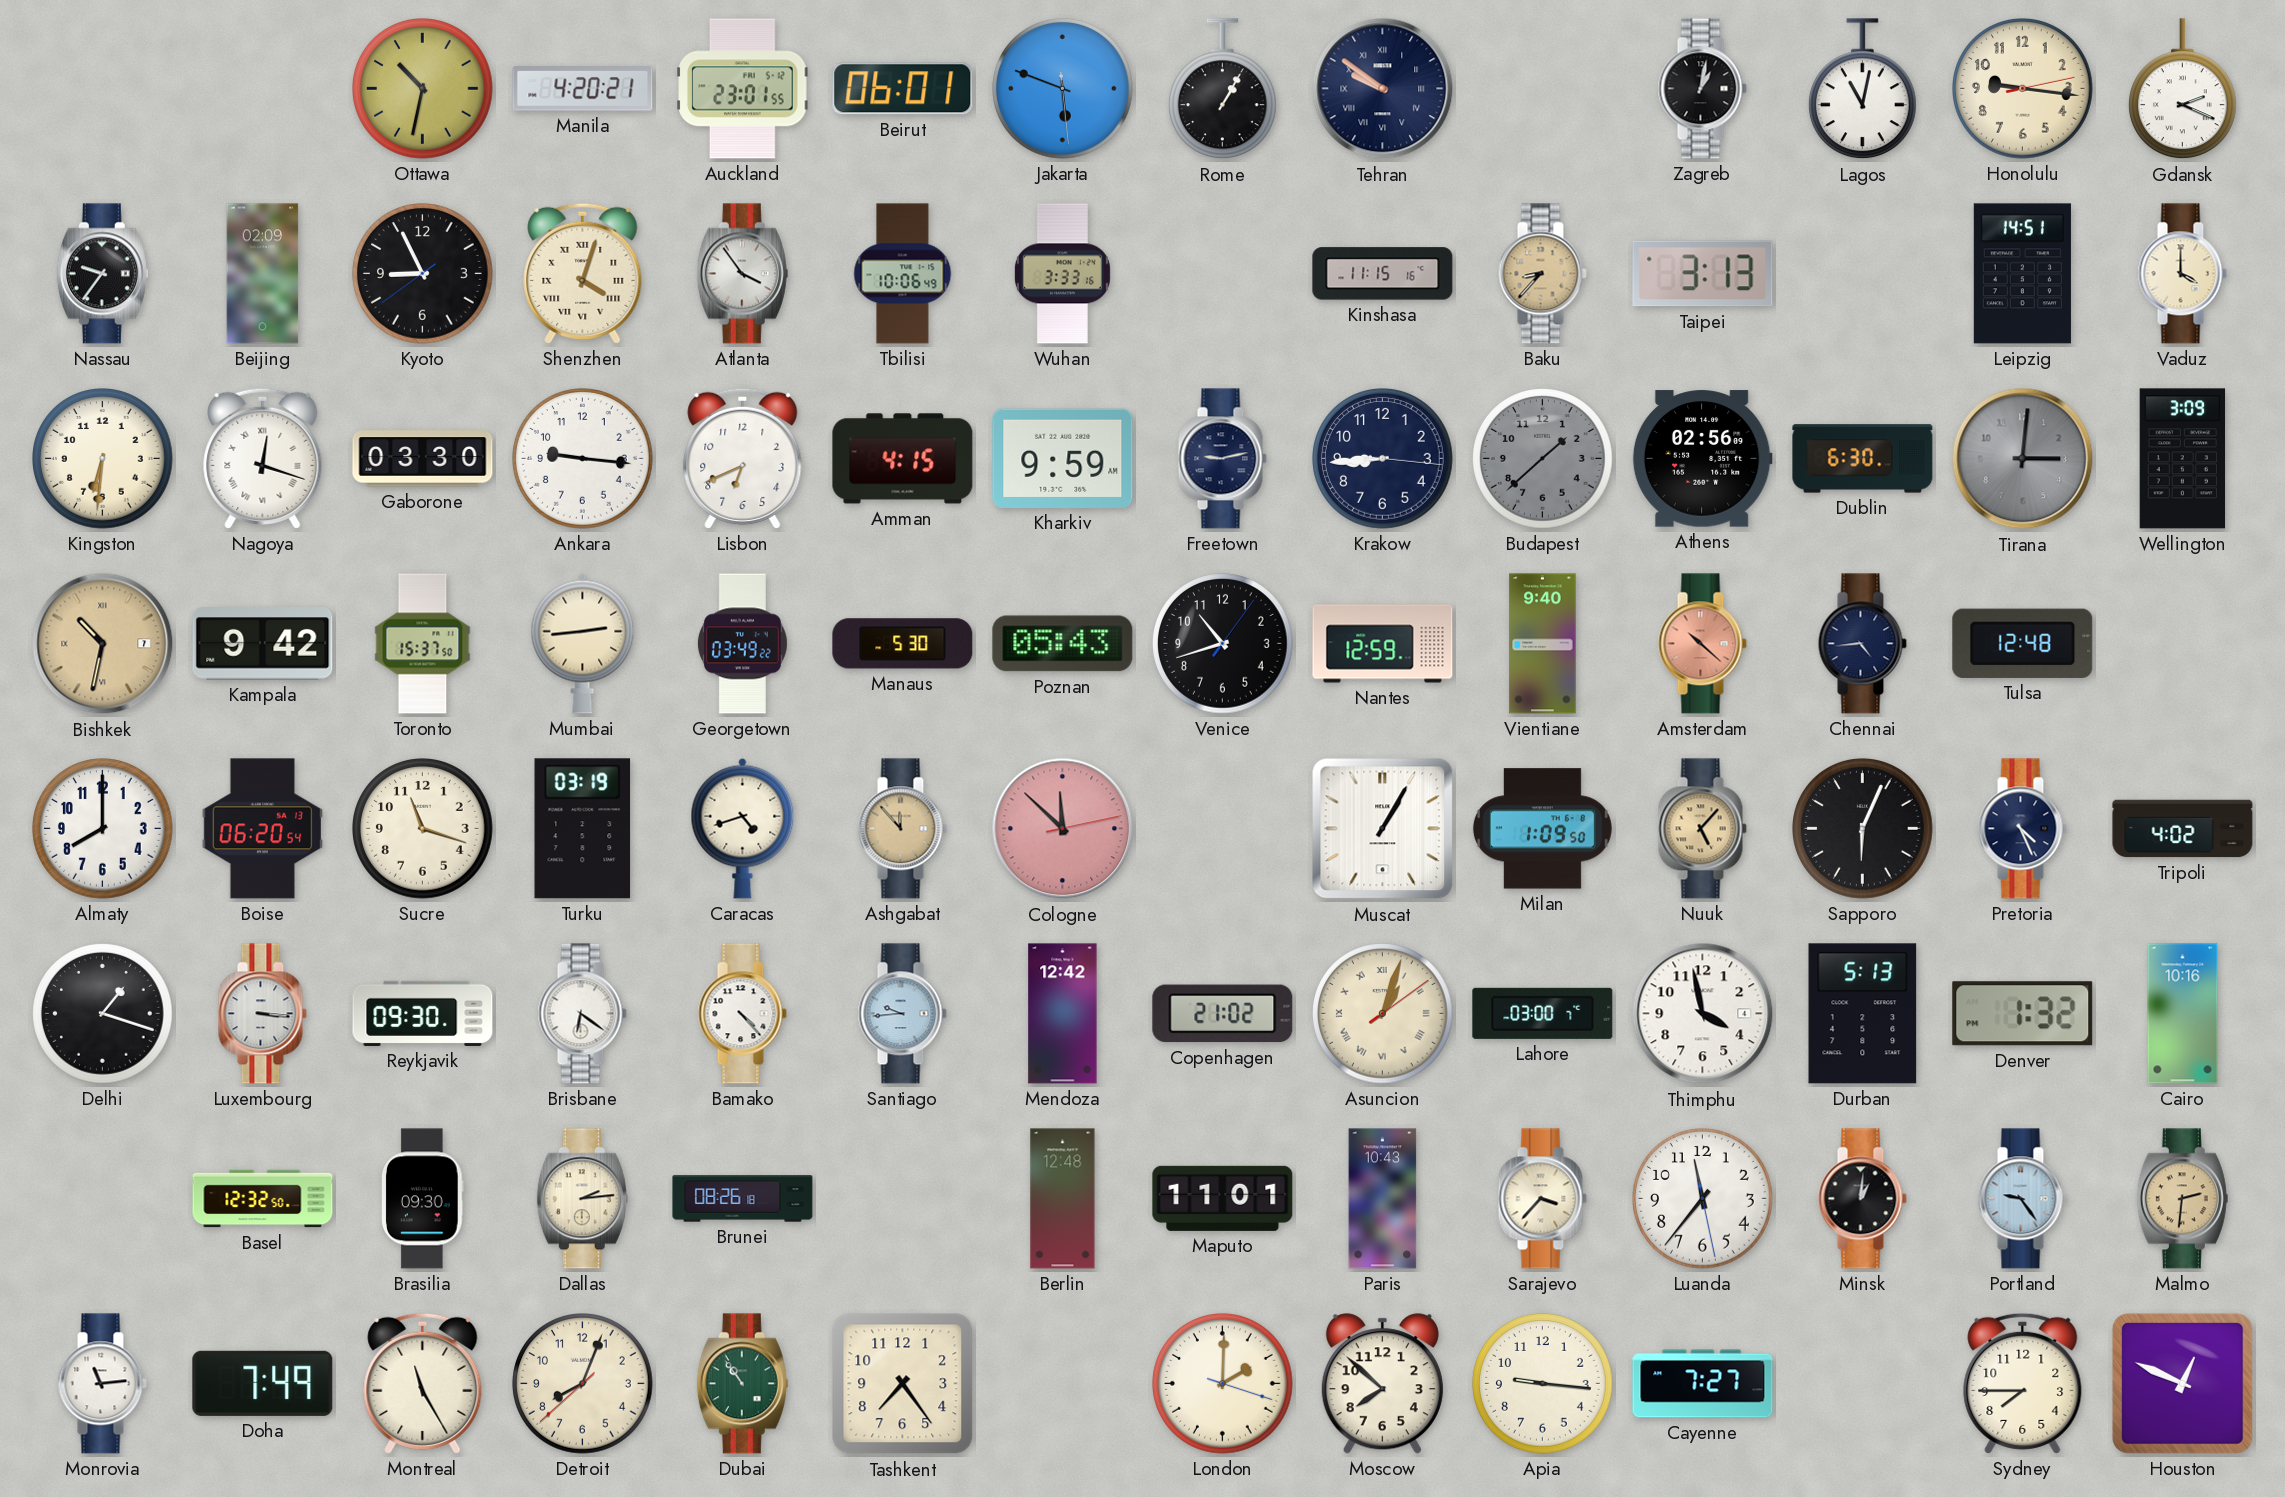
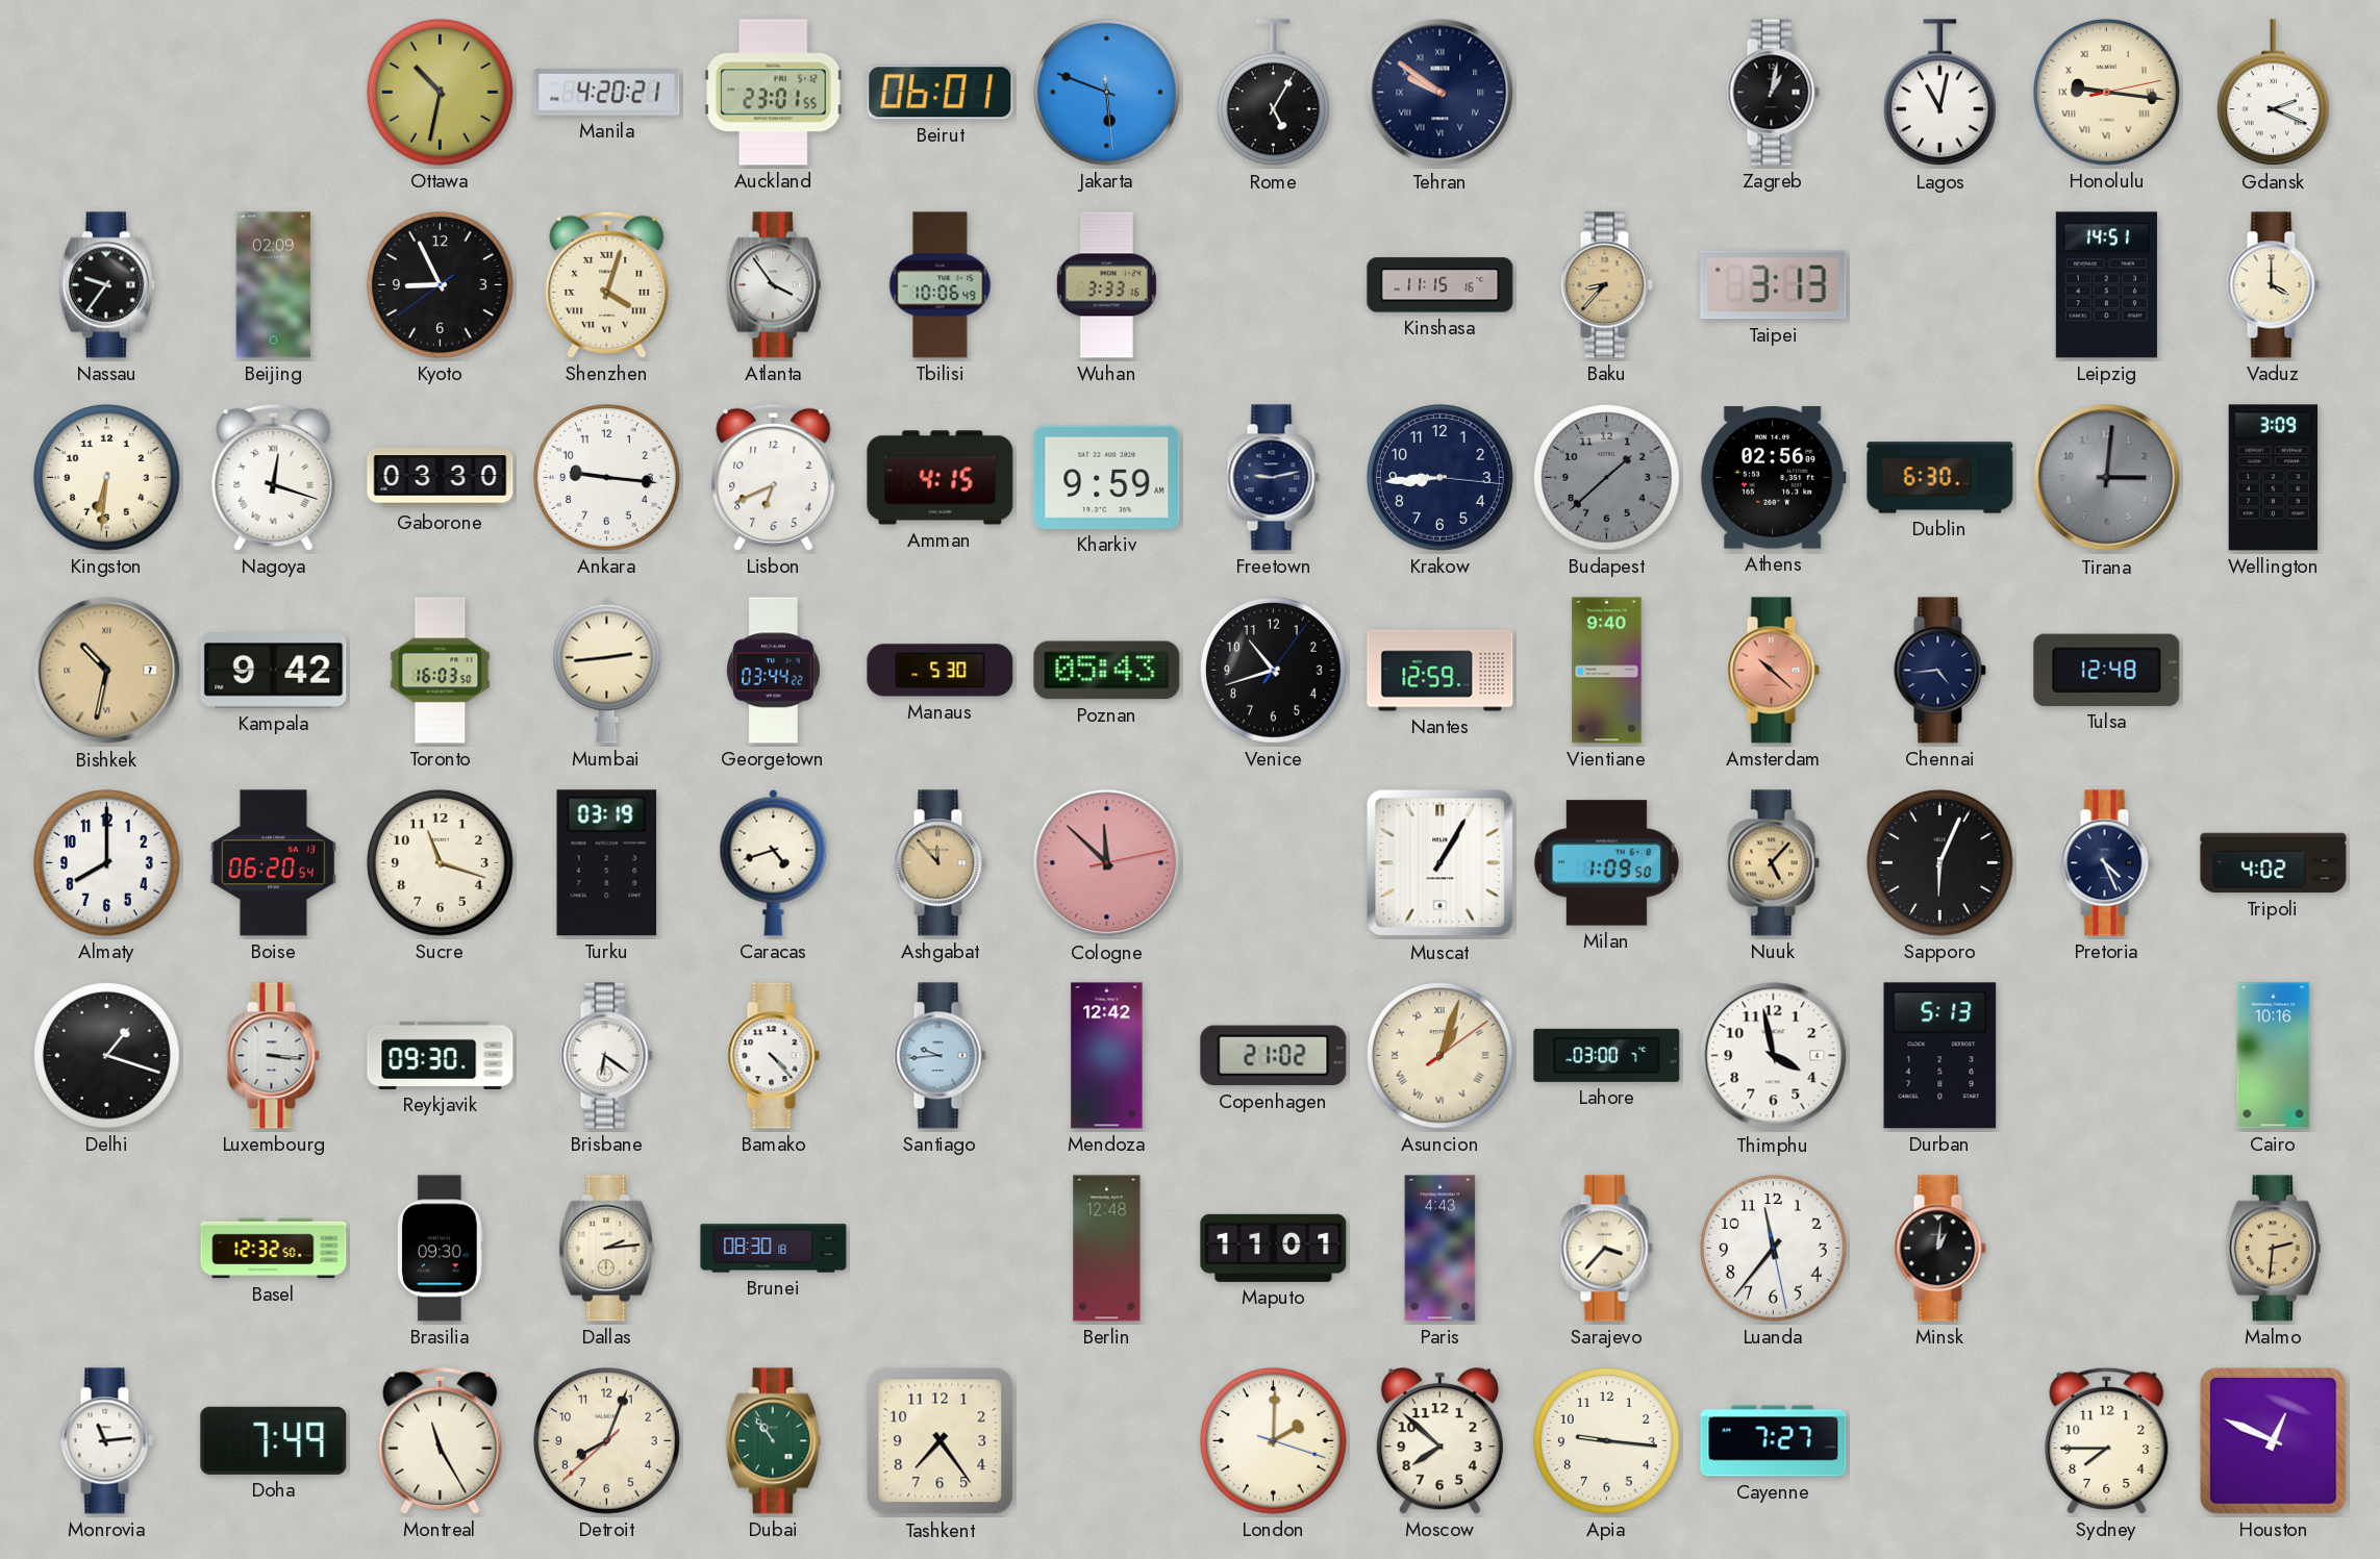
Rome: 1:05 -> 5:05 (1273, 93)
Honolulu numerals: Arabic -> Roman (2107, 93)
Toronto: 15:37 -> 16:03 (441, 671)
Georgetown: 03:49 -> 03:44 (773, 671)
Denver: 1:32 -> none (2023, 1014)
Brunei: 08:26 -> 08:30 (774, 1249)
Paris: 10:43 -> 4:43 (1440, 1249)
Portland: 9:24 -> none (2022, 1199)
